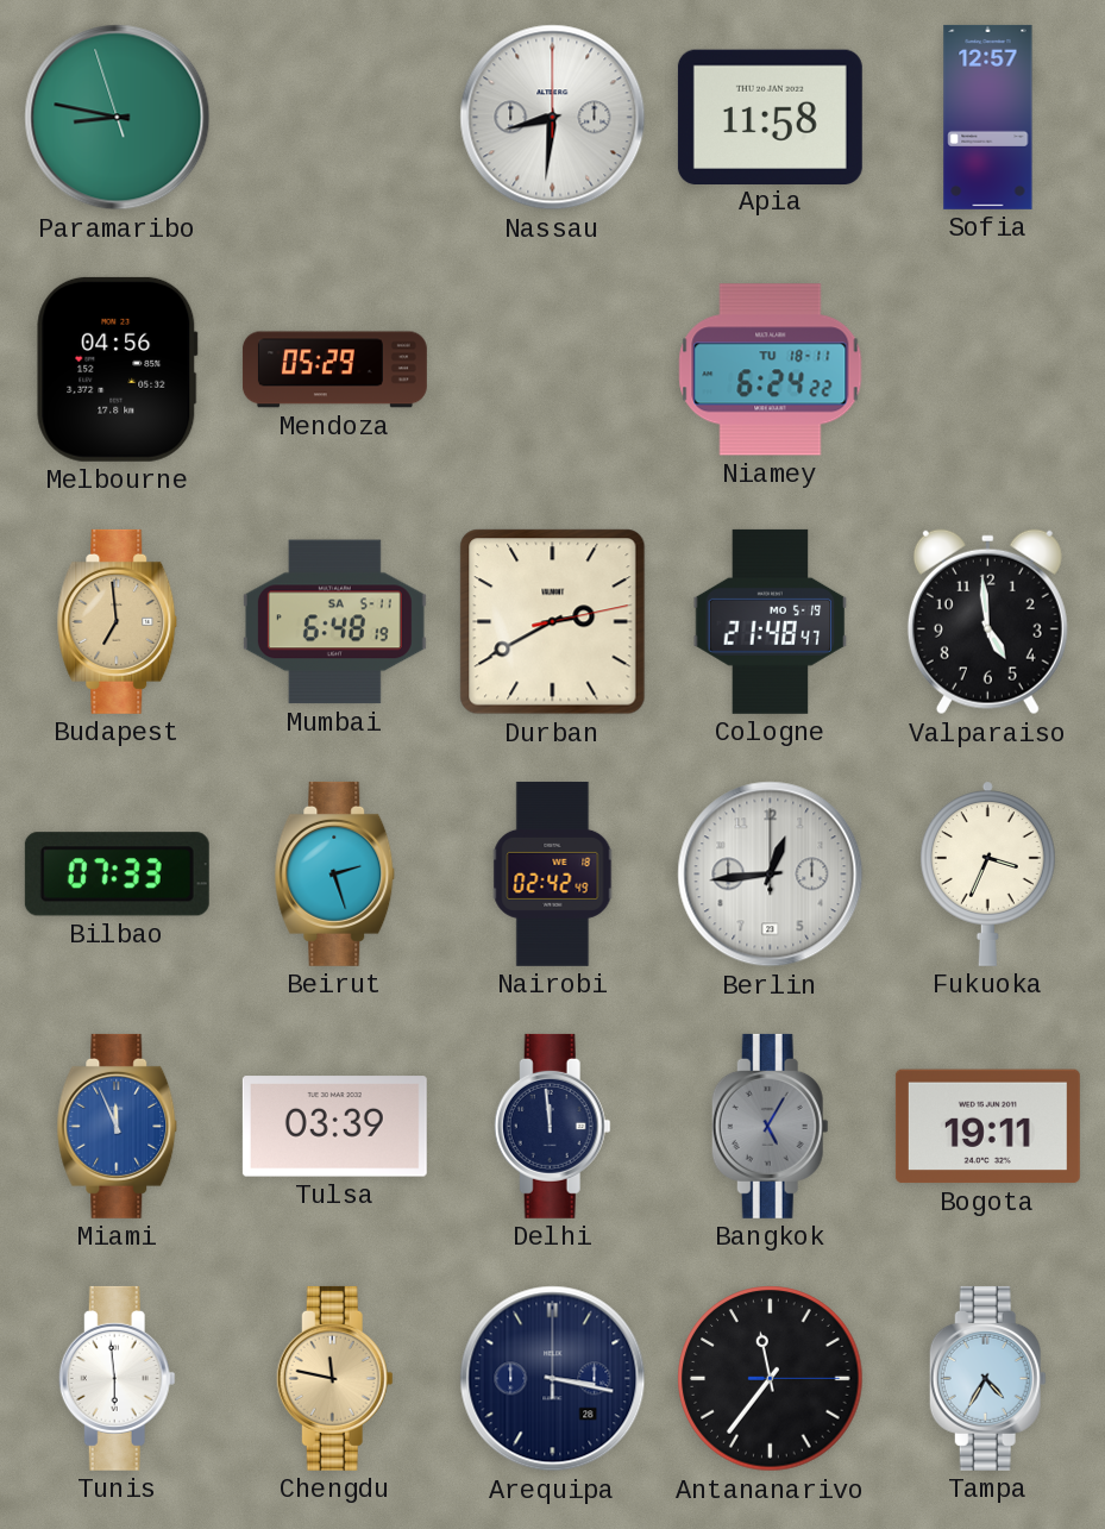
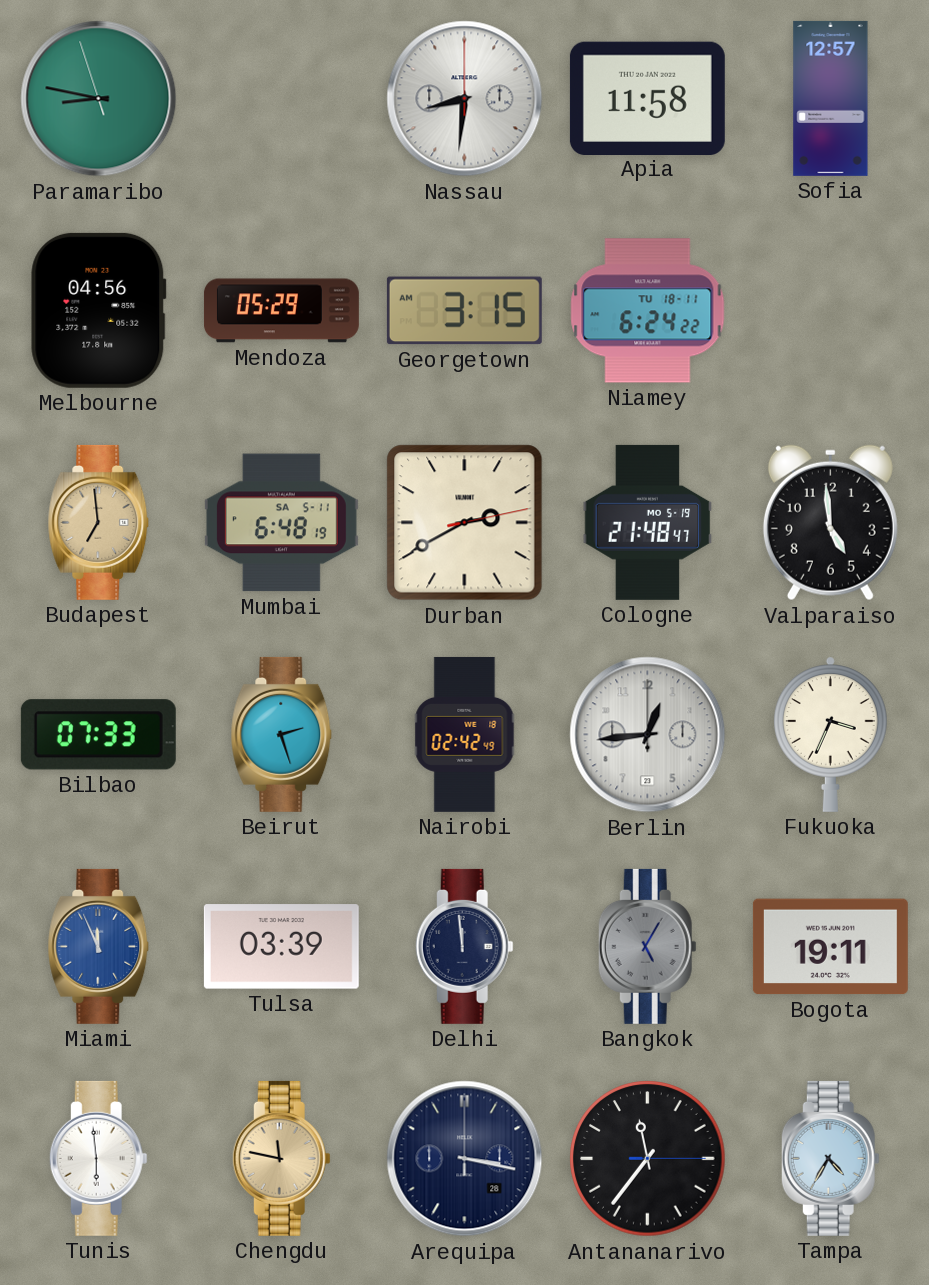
Georgetown: none -> 3:15 (464, 311)
